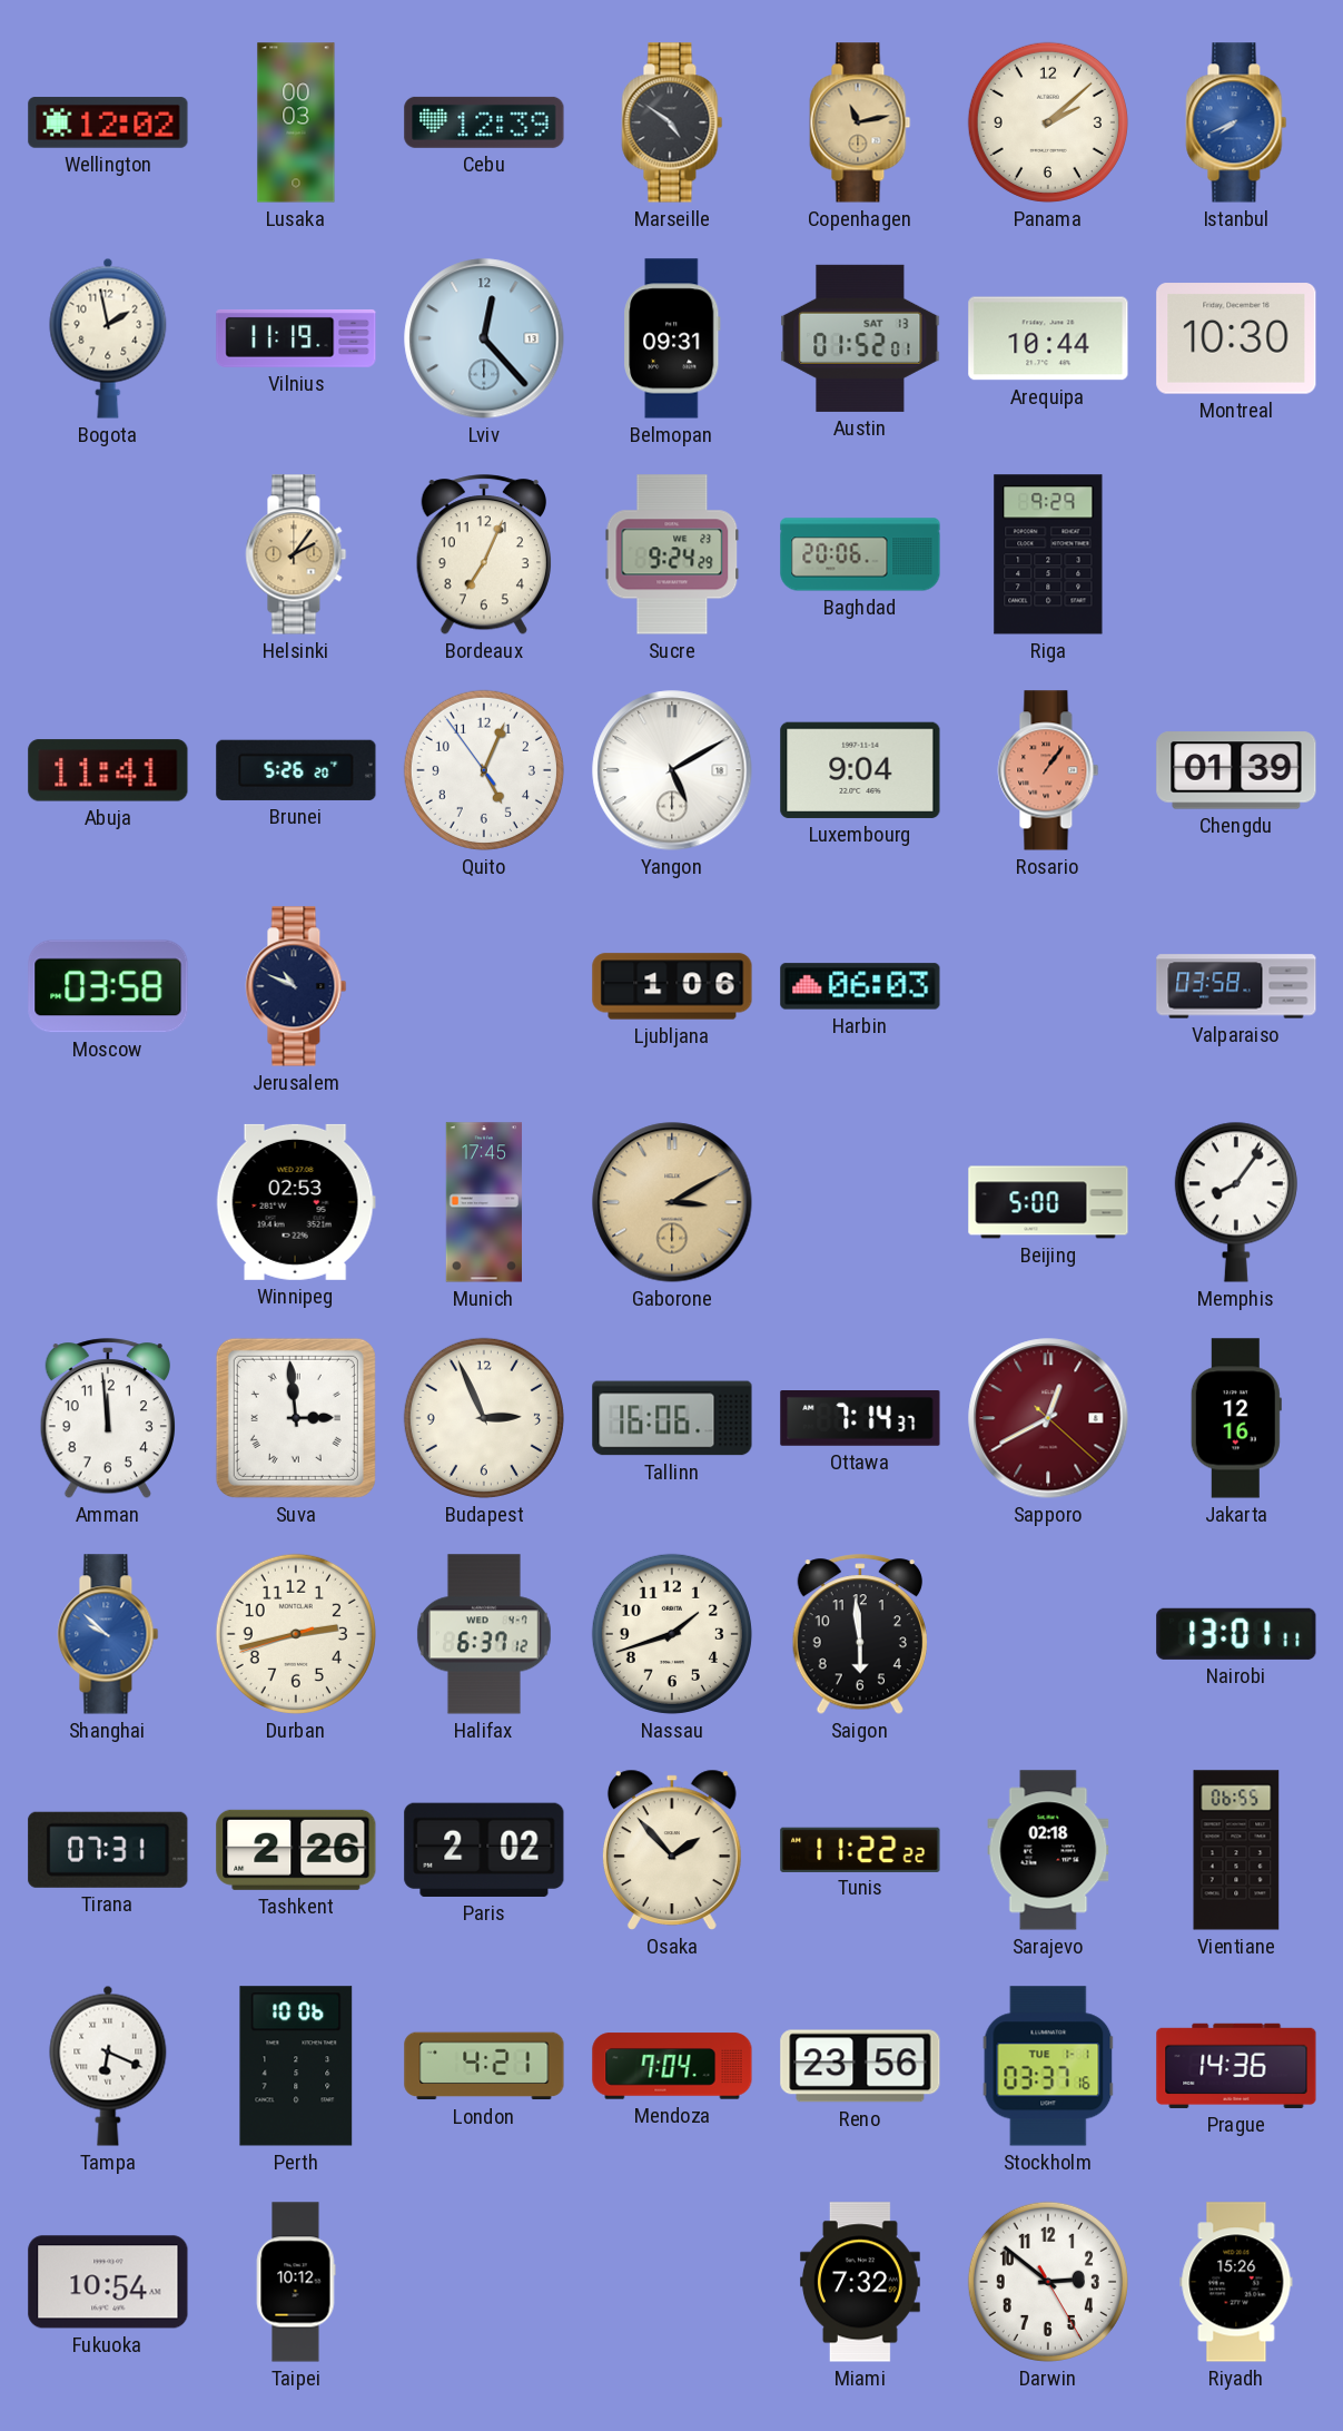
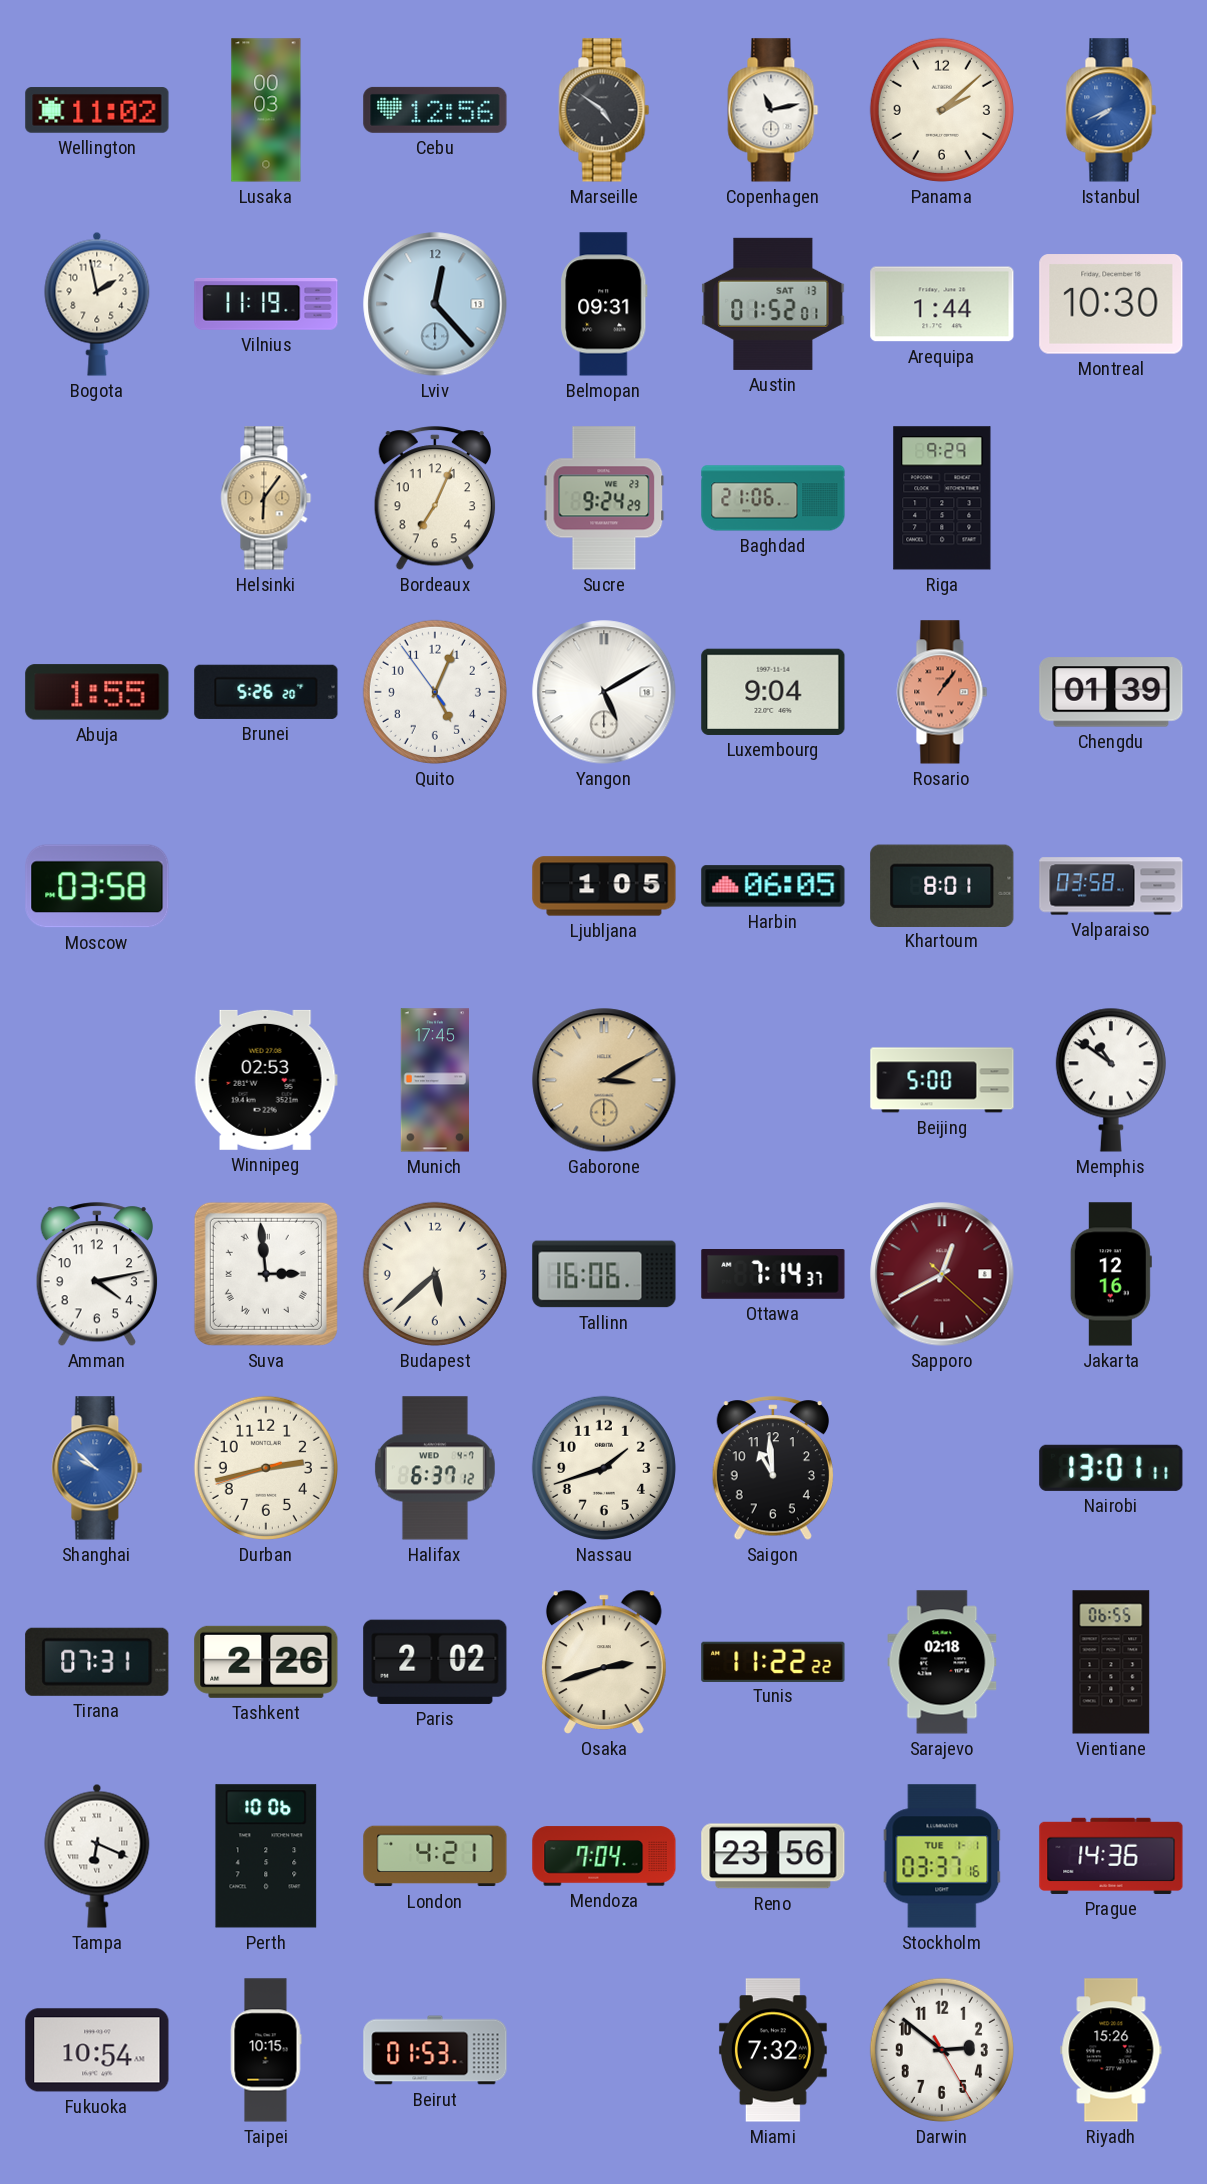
Wellington: 12:02 -> 11:02 (97, 110)
Cebu: 12:39 -> 12:56 (435, 110)
Copenhagen dial: champagne -> white (773, 110)
Arequipa: 10:44 -> 1:44 (942, 304)
Helsinki: 2:06 -> 6:06 (266, 498)
Baghdad: 20:06 -> 21:06 (773, 498)
Abuja: 11:41 -> 1:55 (97, 692)
Jerusalem: 10:49 -> none (296, 986)
Ljubljana: 1:06 -> 1:05 (604, 886)
Harbin: 06:03 -> 06:05 (773, 886)
Khartoum: none -> 8:01 (942, 885)
Memphis: 8:06 -> 10:51 (1111, 1080)
Amman: 11:59 -> 4:13 (97, 1275)
Budapest: 2:56 -> 5:38 (435, 1274)
Saigon: 5:59 -> 10:59 (773, 1469)
Osaka: 1:53 -> 2:42 (604, 1662)
Taipei: 10:12 -> 10:15 (266, 2050)
Beirut: none -> 01:53 (435, 2050)
